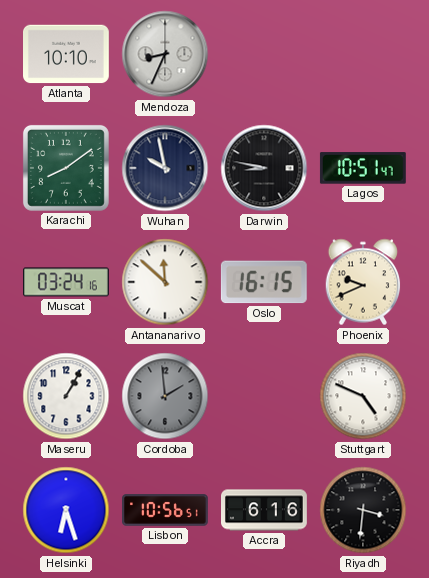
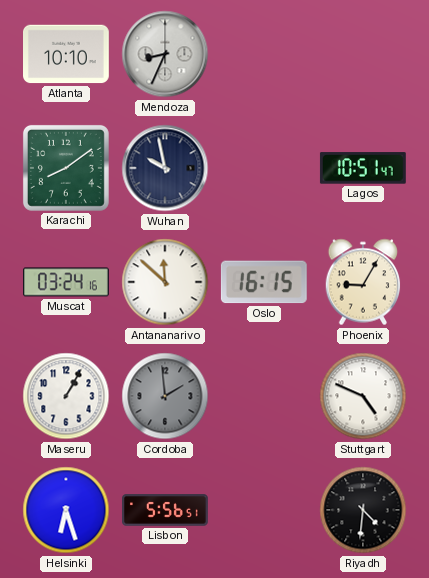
Darwin: 8:47 -> none (264, 168)
Phoenix: 9:41 -> 9:05 (363, 282)
Lisbon: 10:56 -> 5:56 (166, 510)
Accra: 6:16 -> none (265, 510)
Riyadh: 3:31 -> 4:31 (363, 510)
